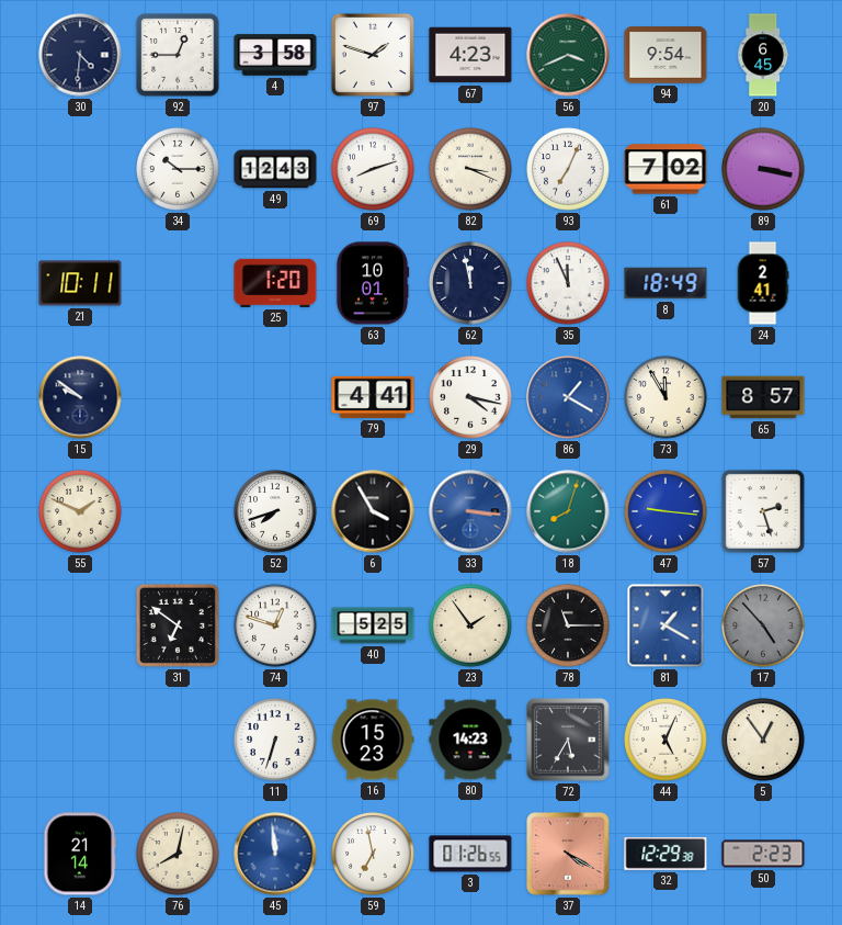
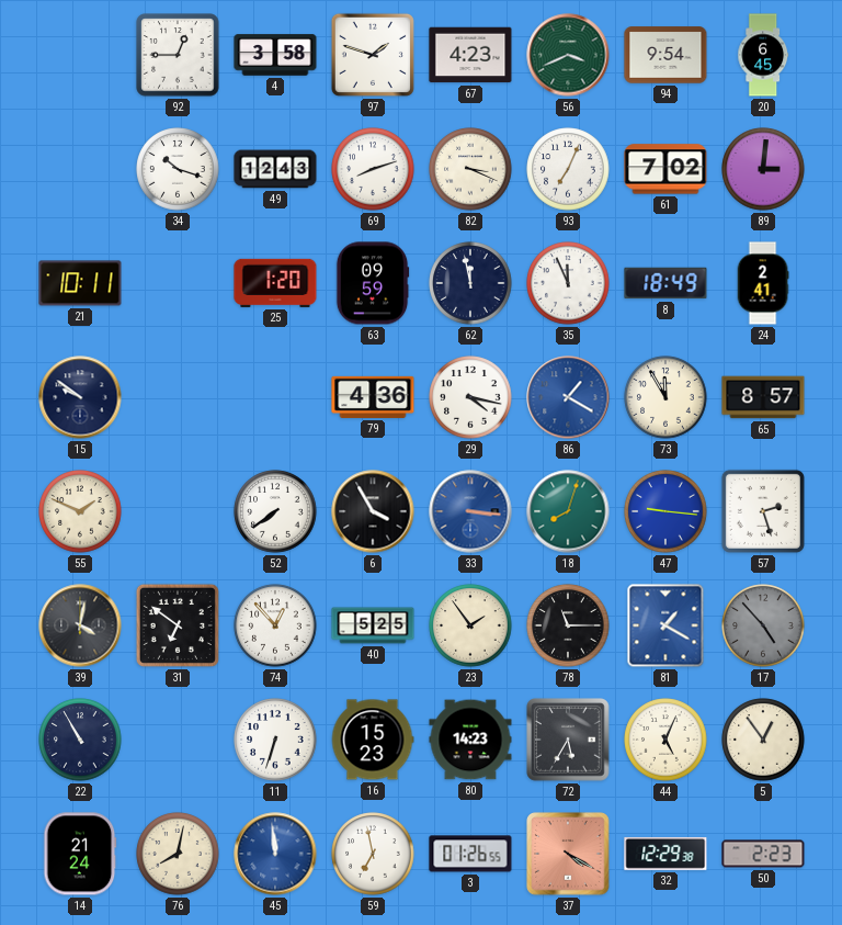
30: 4:31 -> none (80, 55)
34: 10:15 -> 10:18 (178, 169)
89: 3:17 -> 3:01 (763, 169)
63: 10:01 -> 09:59 (373, 283)
79: 4:41 -> 4:36 (373, 397)
52: 7:42 -> 7:39 (275, 511)
39: none -> 4:02 (80, 625)
74: 12:48 -> 12:53 (275, 625)
22: none -> 10:55 (80, 740)
14: 21:14 -> 21:24 (80, 854)
